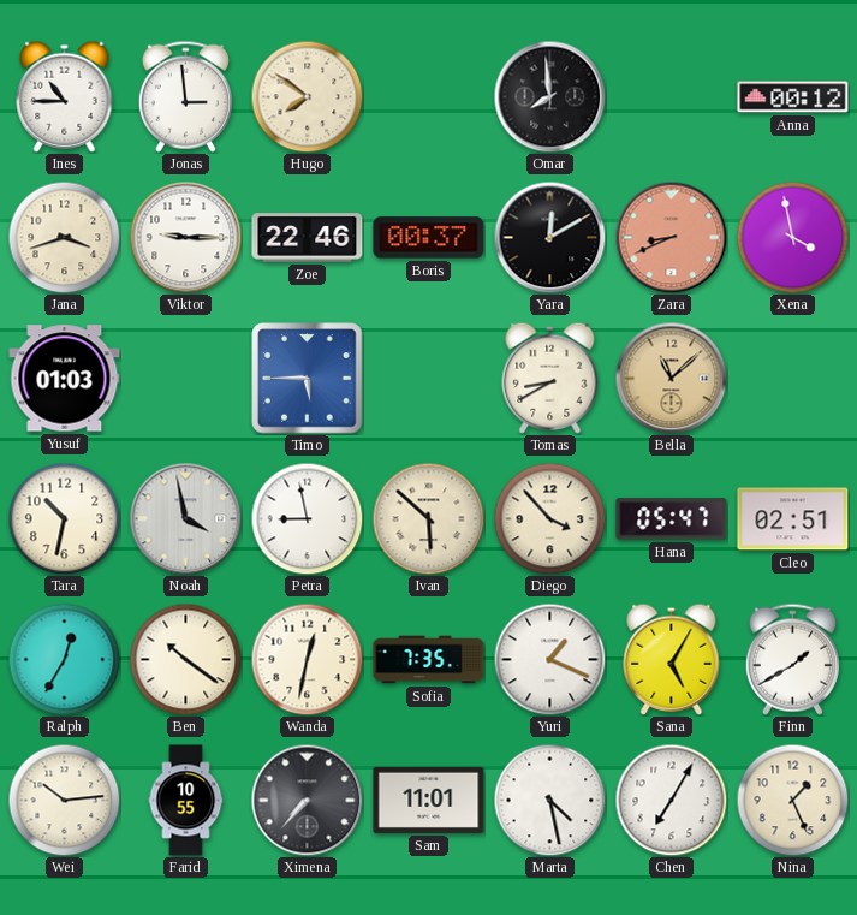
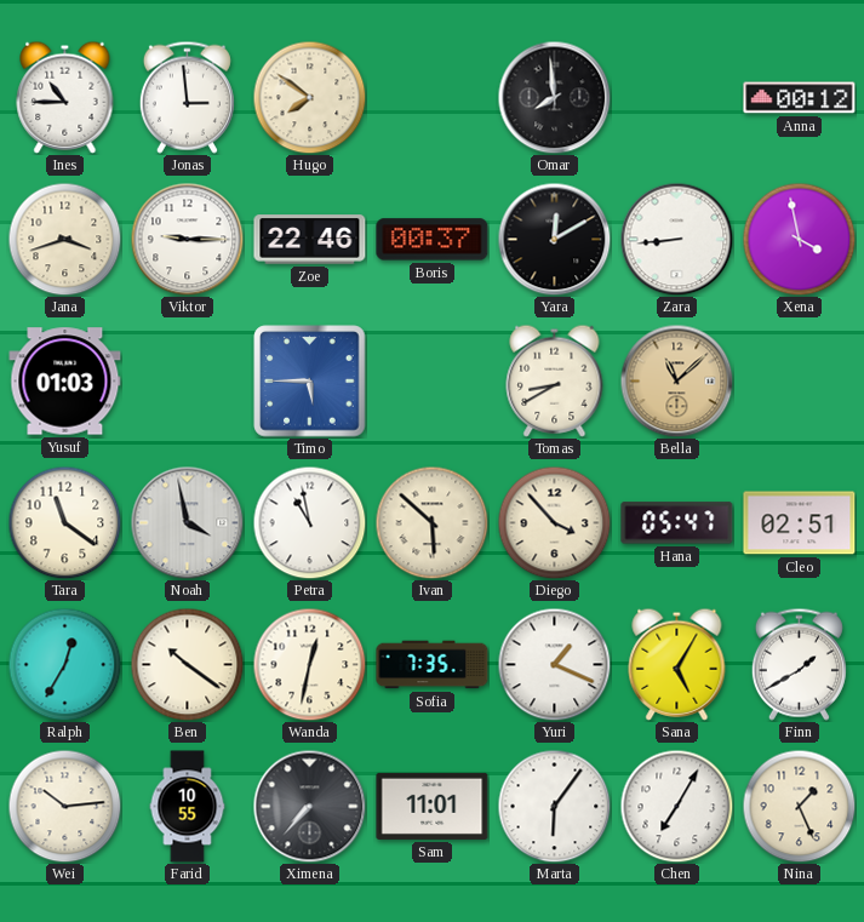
Zara: 8:41 -> 8:44 (676, 239)
Zara dial: salmon -> white (676, 239)
Tara: 10:32 -> 11:21 (64, 522)
Petra: 8:58 -> 10:58 (309, 522)
Marta: 4:28 -> 6:06 (554, 806)
